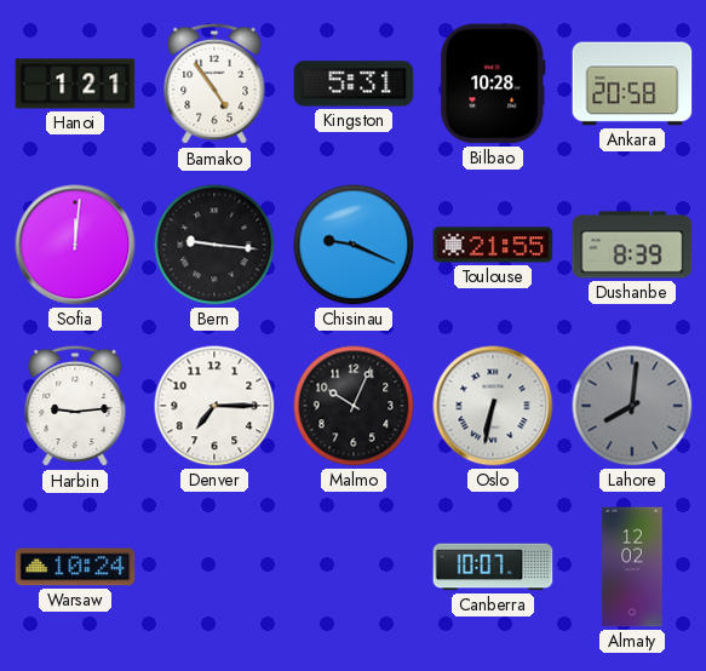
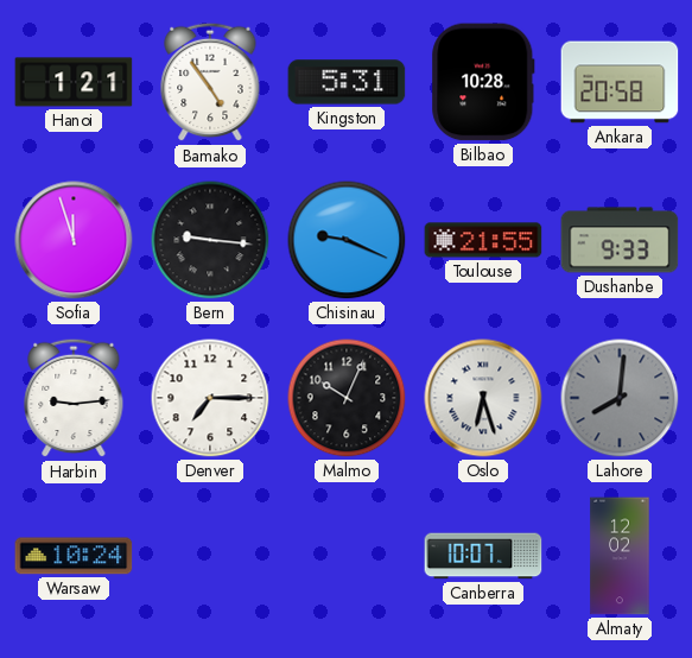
Sofia: 12:01 -> 11:57 (74, 240)
Dushanbe: 8:39 -> 9:33 (620, 240)
Oslo: 6:32 -> 6:27 (483, 398)
